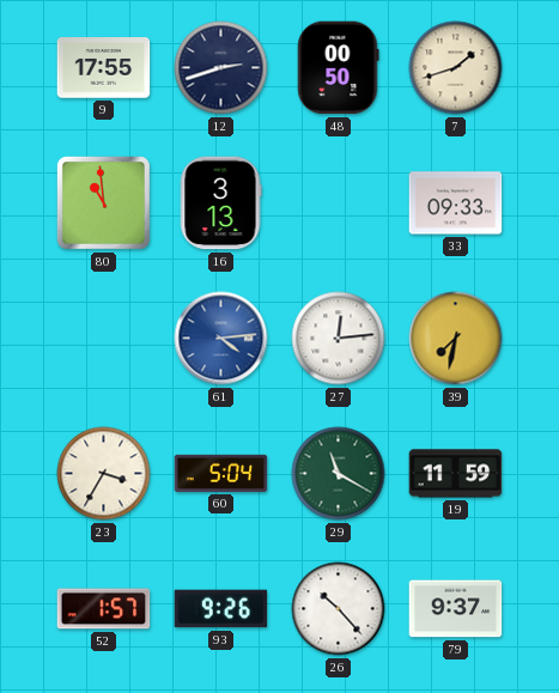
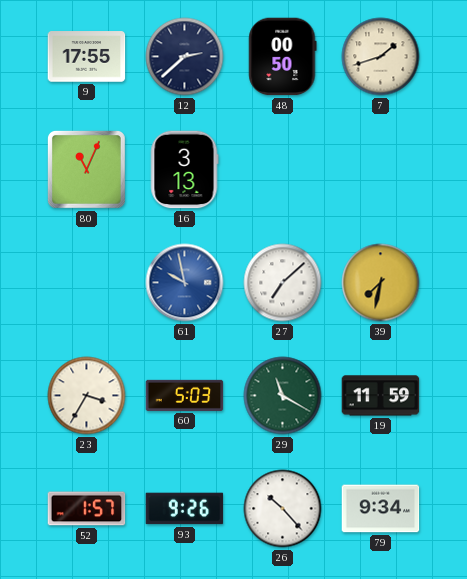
12: 2:42 -> 2:38 (185, 57)
80: 10:59 -> 11:04 (86, 169)
33: 09:33 -> none (456, 203)
61: 4:14 -> 9:58 (185, 283)
27: 12:14 -> 7:08 (283, 283)
60: 5:04 -> 5:03 (185, 395)
79: 9:37 -> 9:34 (381, 509)
